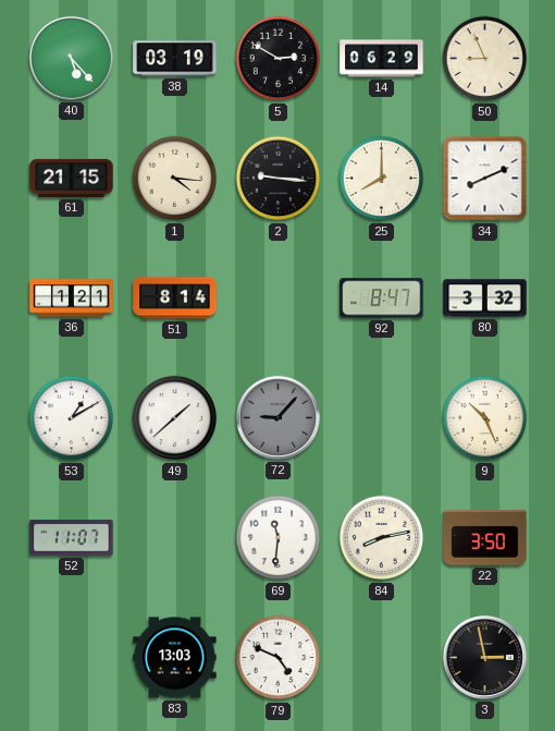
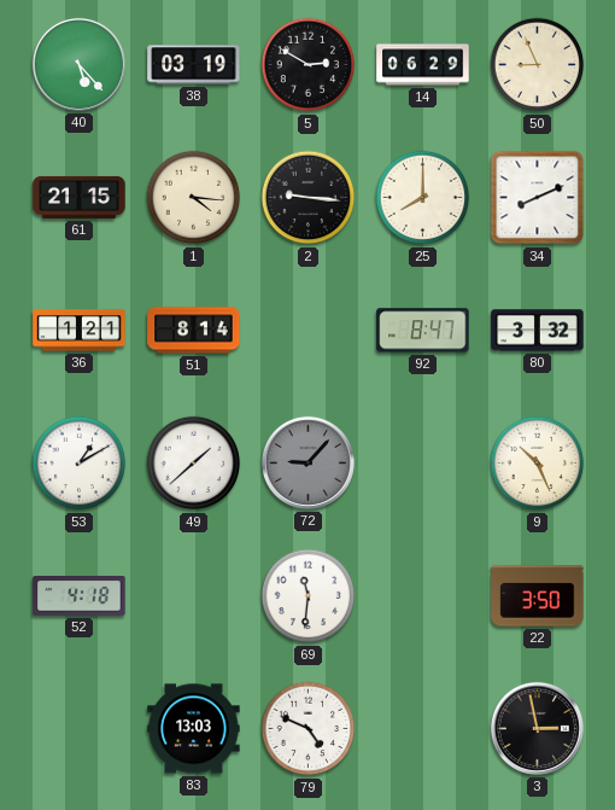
52: 11:07 -> 4:18 (80, 596)
84: 8:13 -> none (382, 538)
